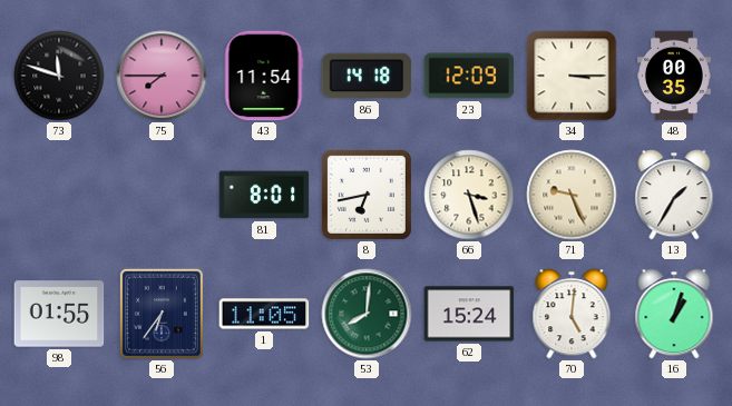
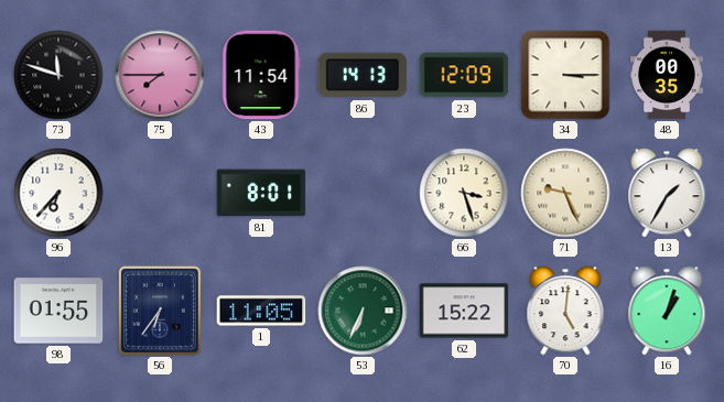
86: 14:18 -> 14:13 (363, 75)
96: none -> 6:37 (58, 193)
8: 6:43 -> none (367, 195)
53: 8:01 -> 6:34 (363, 311)
62: 15:24 -> 15:22 (464, 311)
